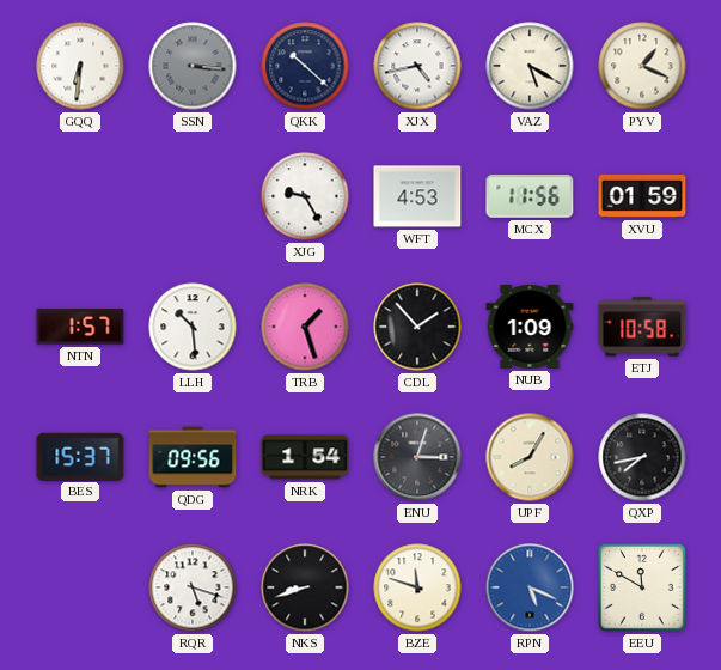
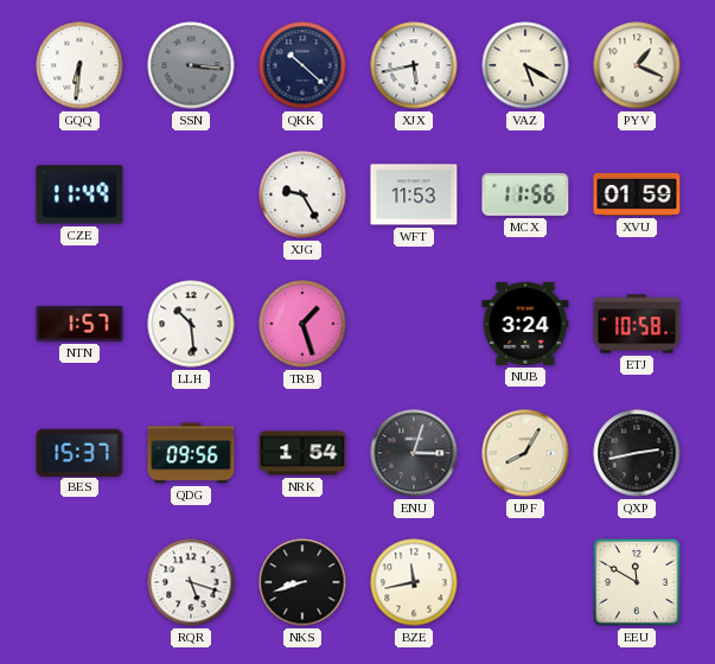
XJX: 4:43 -> 5:43 (414, 65)
CZE: none -> 11:49 (79, 194)
WFT: 4:53 -> 11:53 (414, 194)
CDL: 1:53 -> none (417, 327)
NUB: 1:09 -> 3:24 (525, 324)
QXP: 7:43 -> 2:43 (637, 453)
BZE: 11:48 -> 11:43 (414, 582)
RPN: 5:19 -> none (530, 587)
